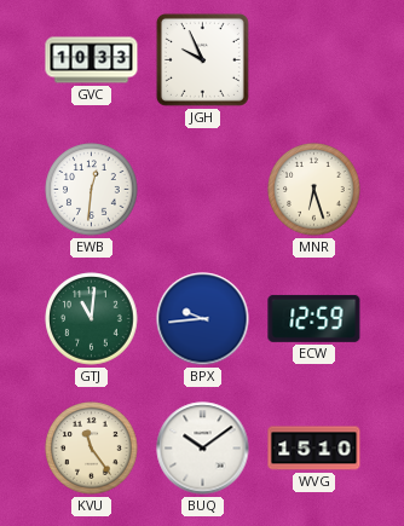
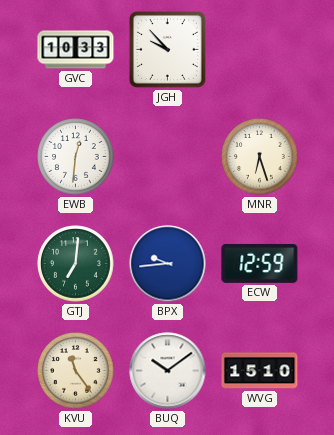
JGH: 9:56 -> 9:53 (167, 49)
GTJ: 11:01 -> 7:01 (76, 264)
